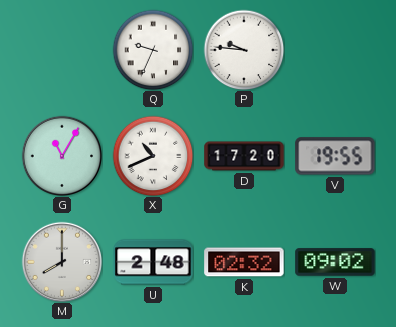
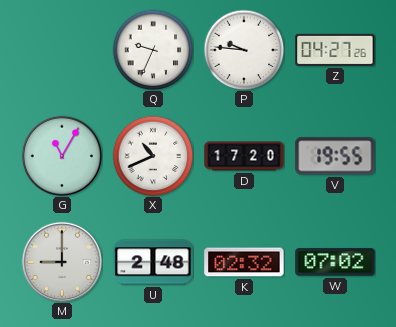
Z: none -> 04:27 (335, 50)
M: 8:00 -> 9:00 (62, 262)
W: 09:02 -> 07:02 (335, 262)
